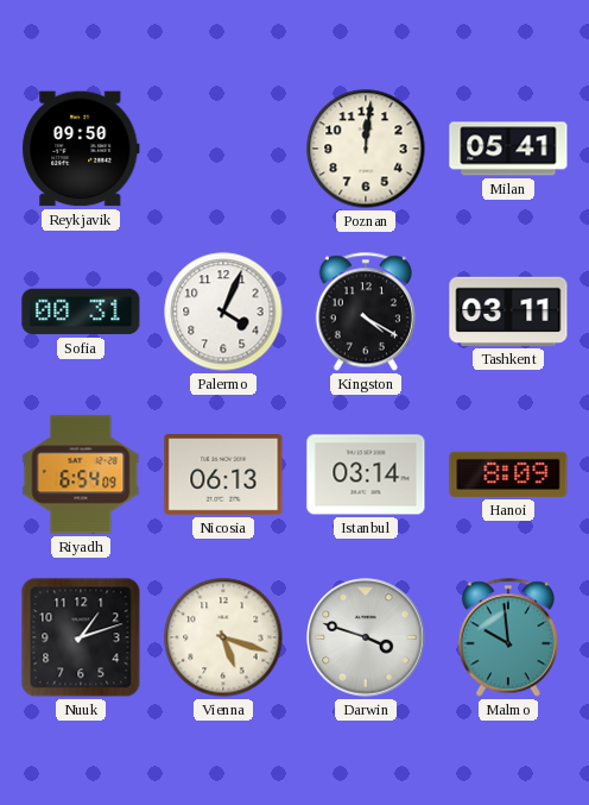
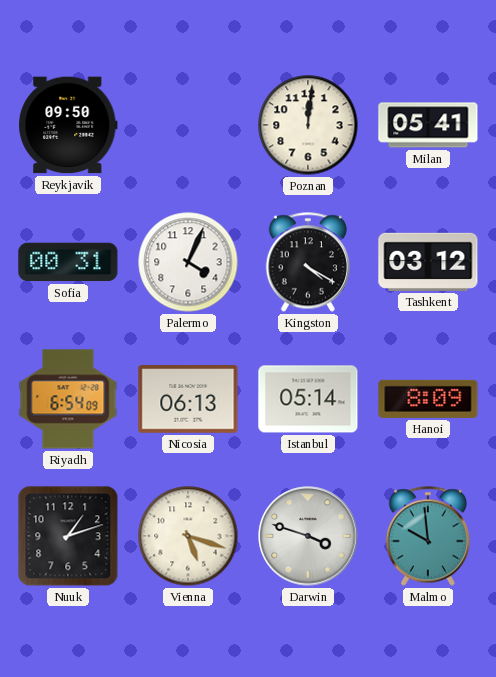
Tashkent: 03:11 -> 03:12 (428, 262)
Istanbul: 03:14 -> 05:14 (308, 399)
